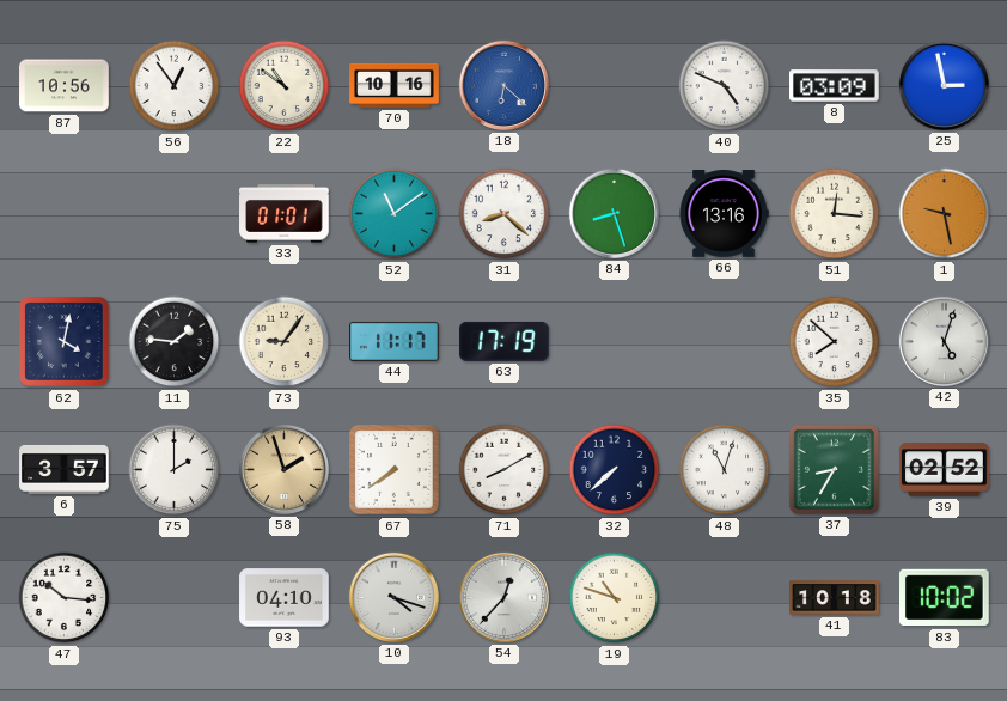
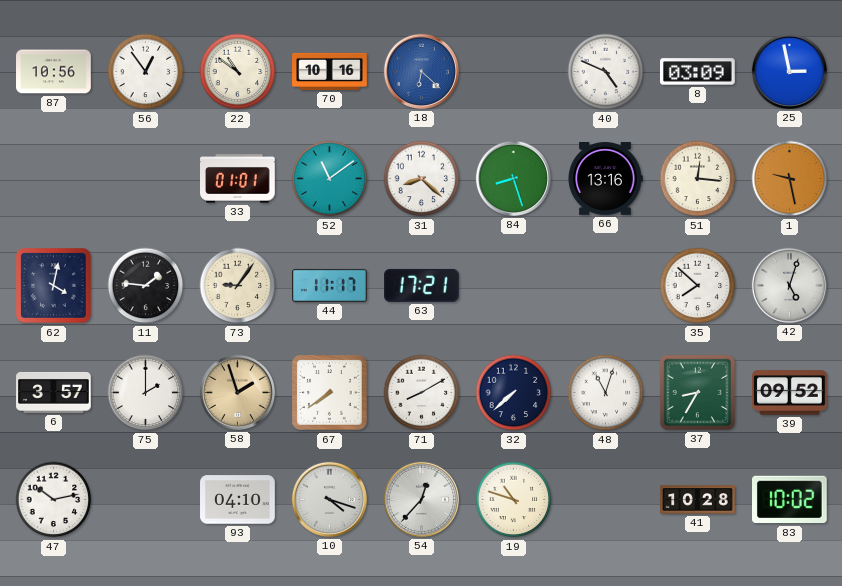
63: 17:19 -> 17:21 (422, 285)
39: 02:52 -> 09:52 (790, 393)
47: 10:16 -> 10:13 (54, 500)
41: 10:18 -> 10:28 (698, 500)
